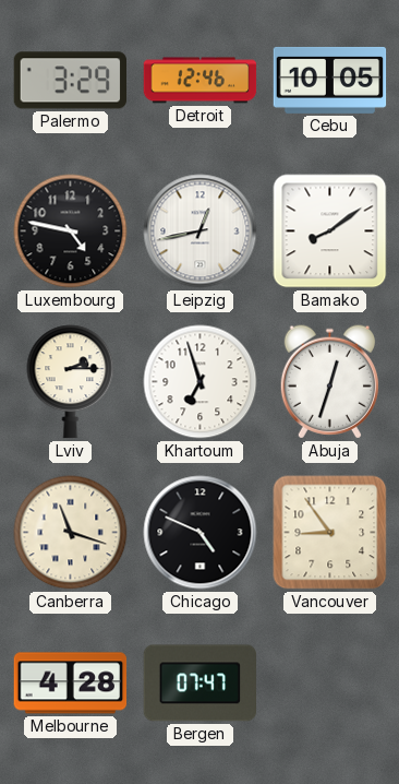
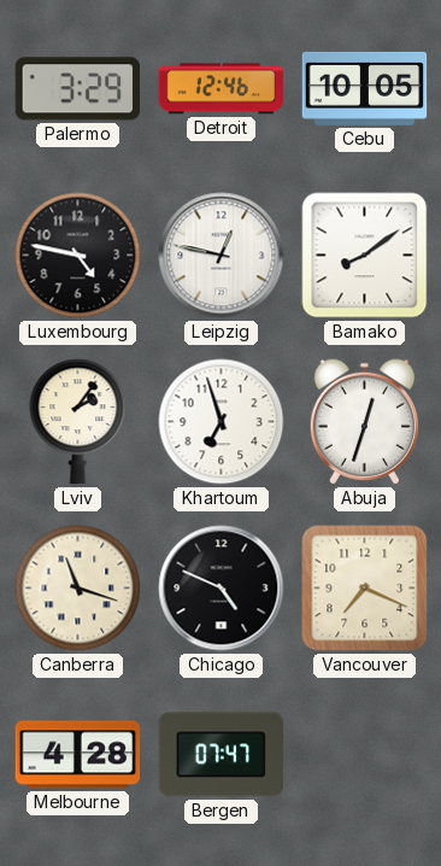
Leipzig: 12:43 -> 12:47 (222, 256)
Lviv: 2:15 -> 2:06 (78, 422)
Vancouver: 8:54 -> 7:19 (365, 589)
